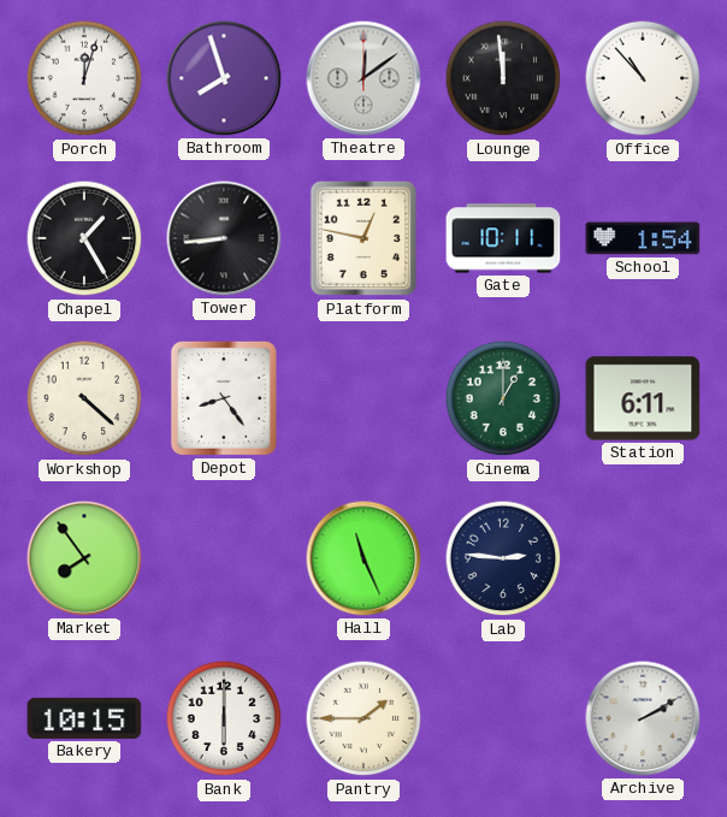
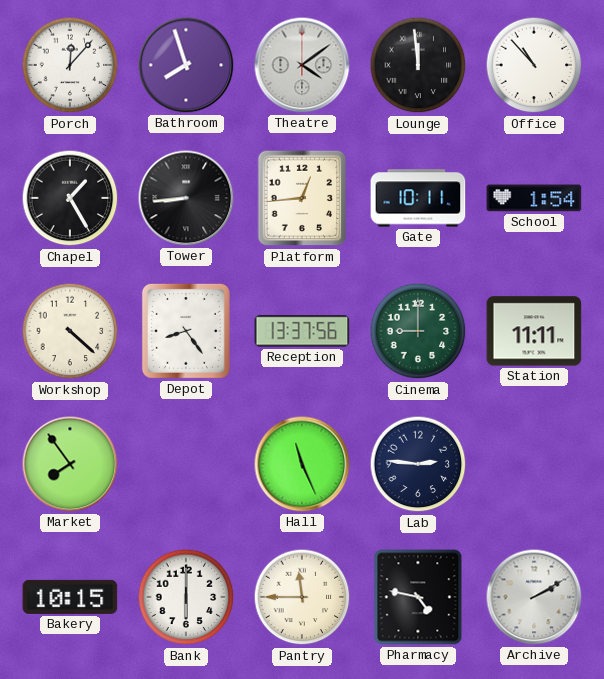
Porch: 12:03 -> 12:07 (70, 65)
Theatre: 12:09 -> 4:09 (302, 65)
Platform: 12:47 -> 12:44 (302, 198)
Reception: none -> 13:37 (302, 331)
Cinema: 1:00 -> 9:00 (418, 331)
Station: 6:11 -> 11:11 (534, 331)
Pantry: 1:45 -> 11:45 (302, 597)
Pharmacy: none -> 4:47 (418, 597)
